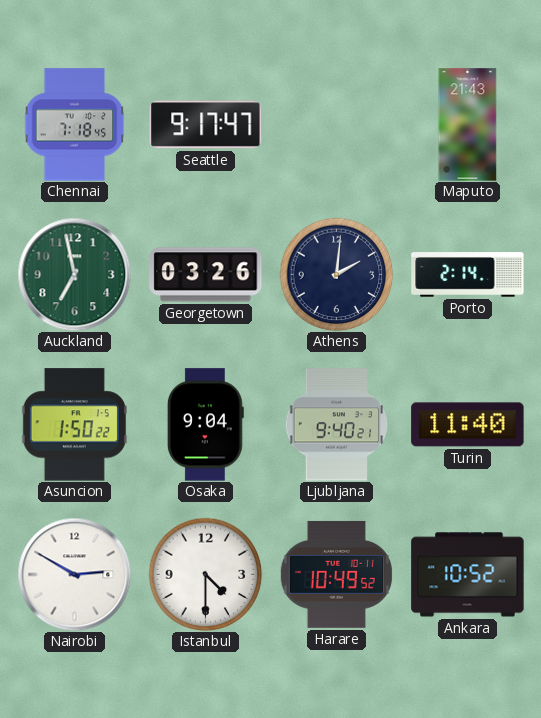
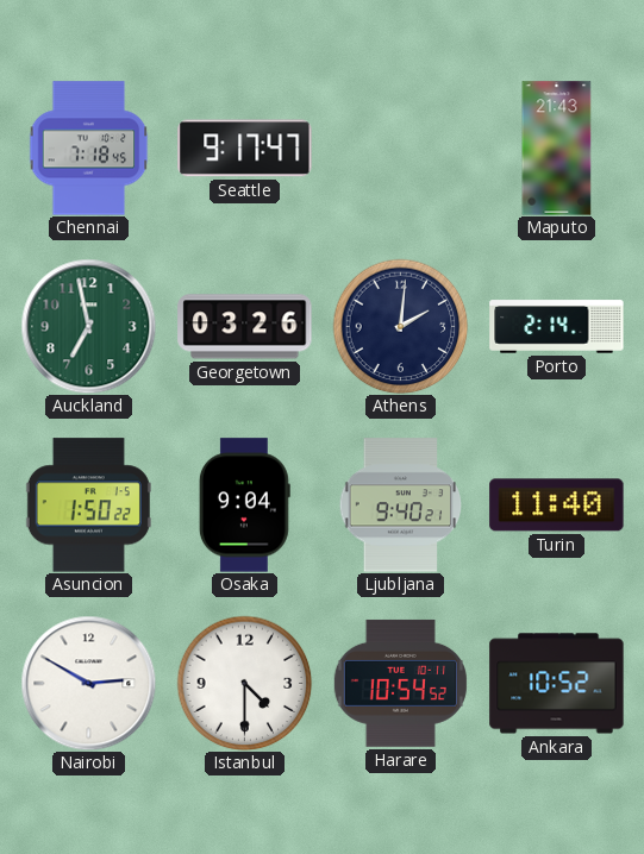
Harare: 10:49 -> 10:54 (400, 683)
